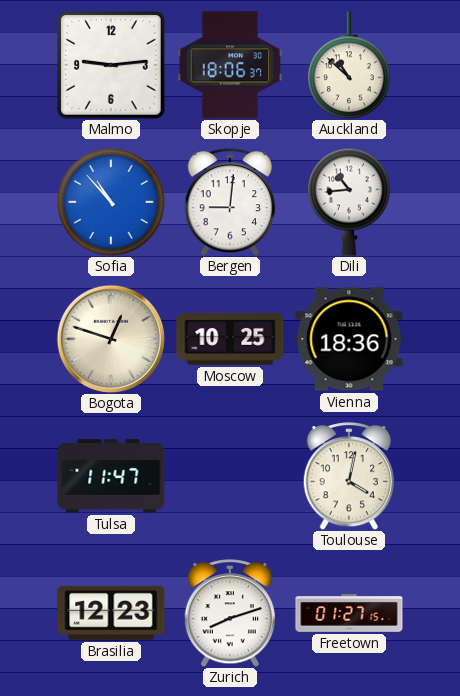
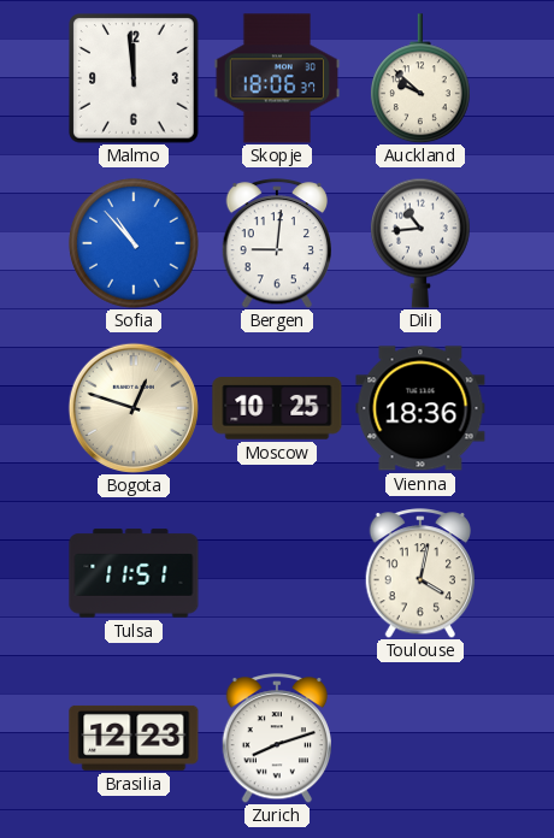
Malmo: 9:14 -> 11:59 (135, 79)
Auckland: 10:52 -> 9:52 (420, 78)
Tulsa: 11:47 -> 11:51 (134, 573)
Freetown: 01:27 -> none (349, 613)
